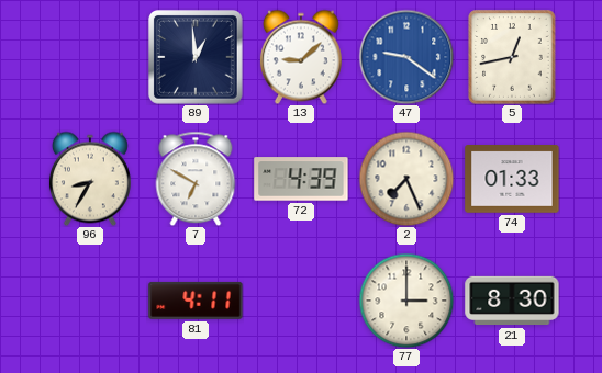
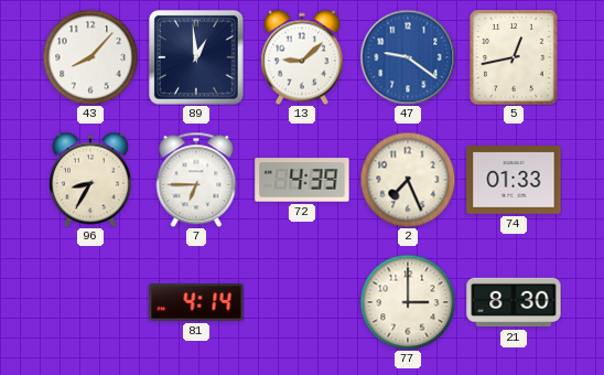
43: none -> 8:07 (90, 57)
7: 6:50 -> 6:45 (196, 180)
81: 4:11 -> 4:14 (196, 302)
